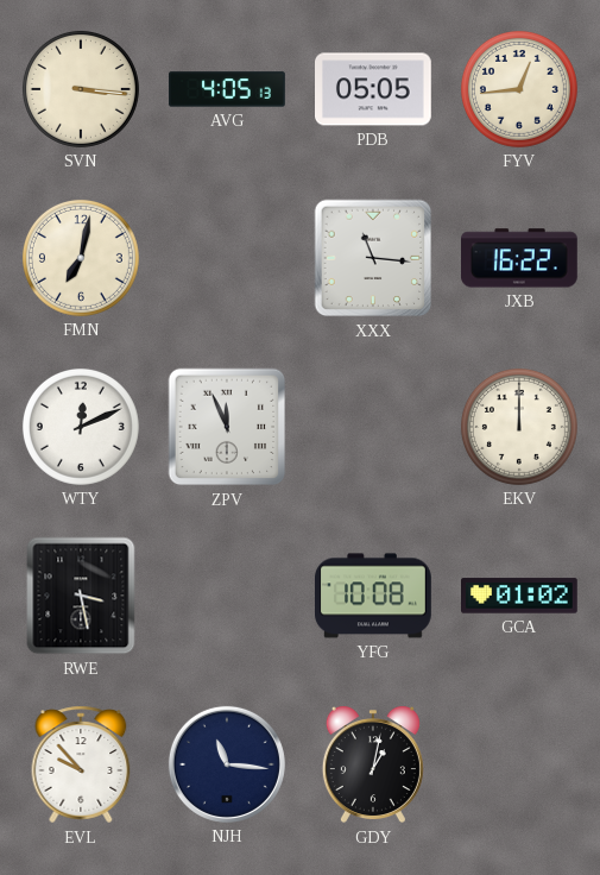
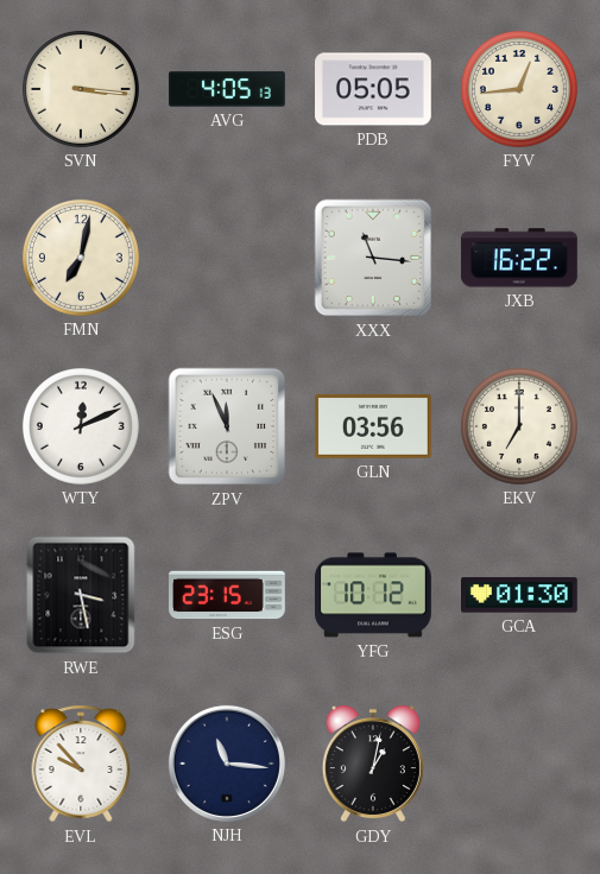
GLN: none -> 03:56 (374, 426)
EKV: 12:00 -> 7:00 (519, 426)
ESG: none -> 23:15 (227, 595)
YFG: 10:08 -> 10:12 (374, 595)
GCA: 01:02 -> 01:30 (520, 595)
